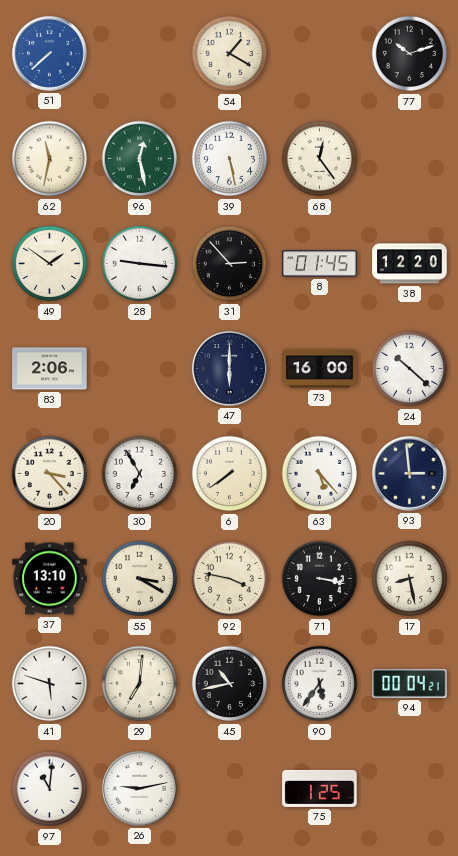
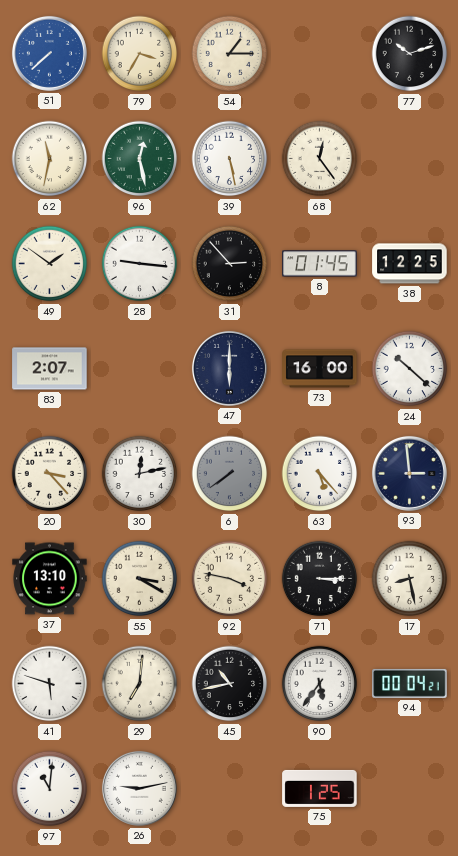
79: none -> 3:35 (140, 54)
54: 1:20 -> 1:15 (230, 54)
38: 12:20 -> 12:25 (410, 264)
83: 2:06 -> 2:07 (50, 369)
30: 6:55 -> 12:13 (140, 474)
6 dial: cream -> grey (230, 474)
71: 3:17 -> 3:15 (320, 579)
